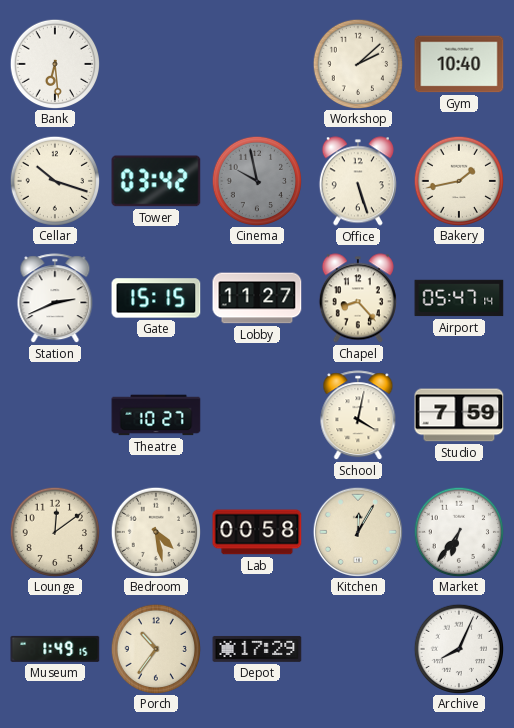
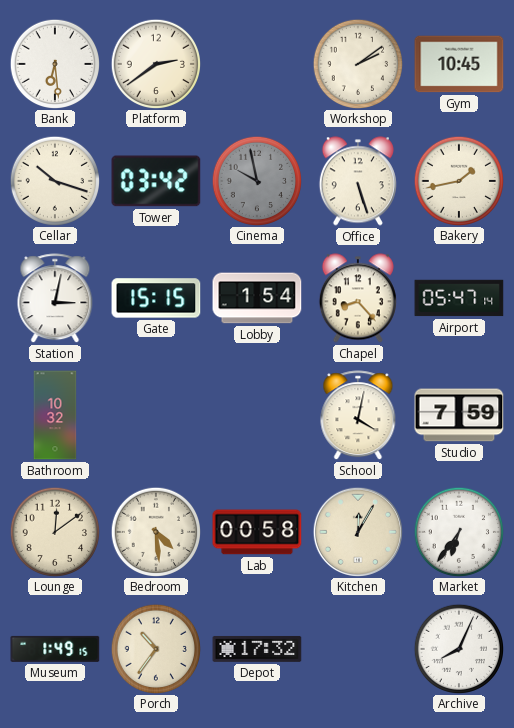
Platform: none -> 2:39 (155, 63)
Workshop: 2:08 -> 2:09 (357, 63)
Gym: 10:40 -> 10:45 (459, 64)
Station: 2:41 -> 3:02 (55, 299)
Lobby: 11:27 -> 1:54 (257, 298)
Bathroom: none -> 10:32 (55, 415)
Theatre: 10:27 -> none (156, 415)
Bedroom: 4:28 -> 4:29 (155, 531)
Depot: 17:29 -> 17:32 (257, 649)
